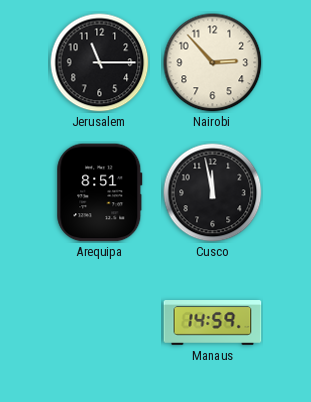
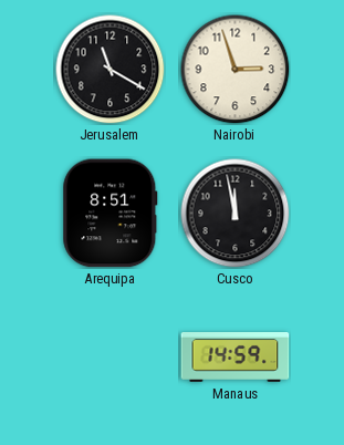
Jerusalem: 11:15 -> 11:20 (111, 70)
Nairobi: 2:53 -> 2:57 (236, 70)
